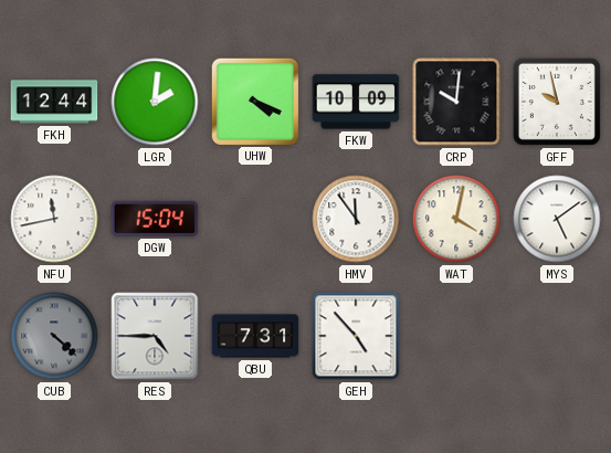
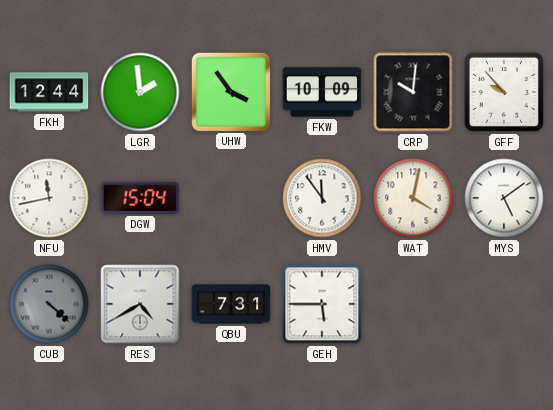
LGR: 2:01 -> 1:59 (140, 92)
UHW: 4:19 -> 3:54 (230, 91)
GFF: 9:58 -> 9:53 (504, 92)
RES: 4:45 -> 4:40 (140, 304)
GEH: 4:53 -> 5:45 (322, 304)
